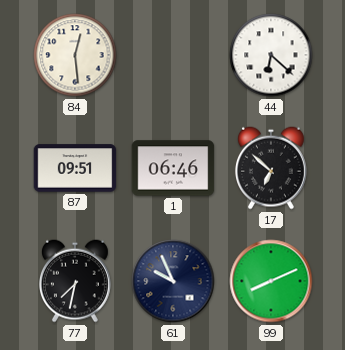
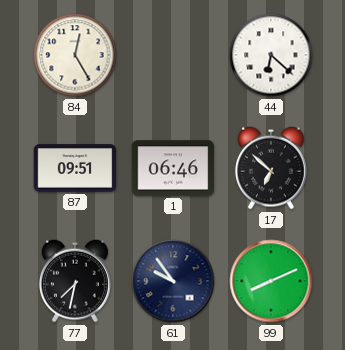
84: 12:29 -> 12:25 (75, 55)
61: 9:56 -> 9:54 (173, 281)
